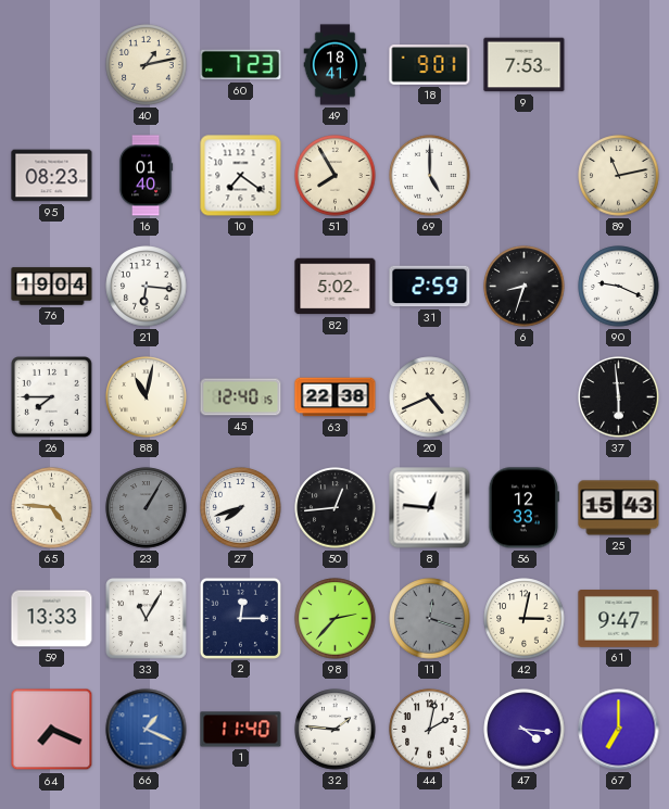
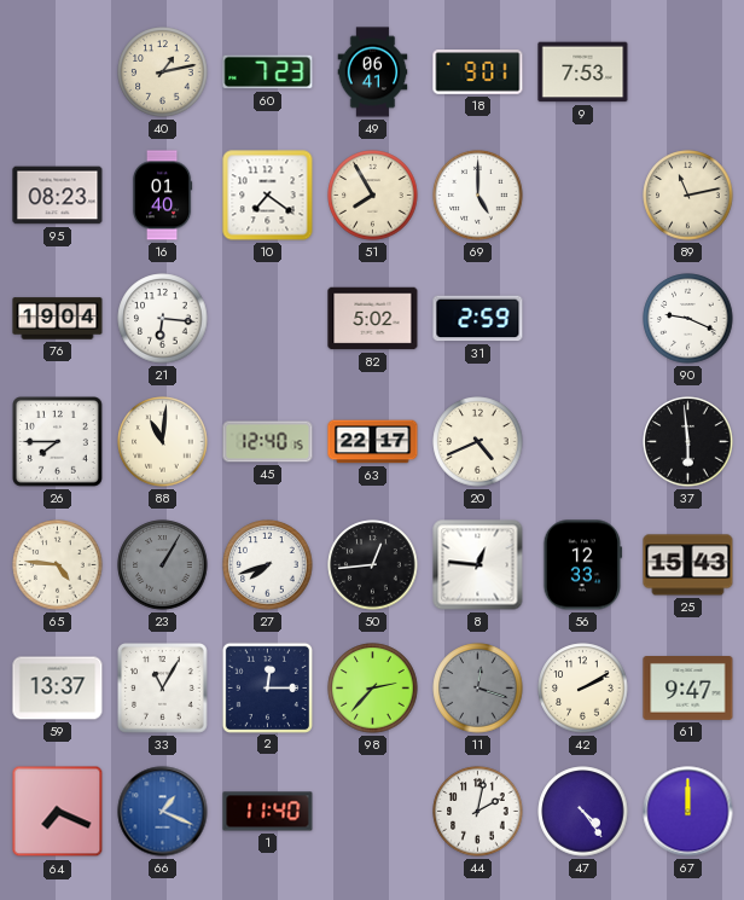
49: 18:41 -> 06:41 (373, 72)
6: 8:33 -> none (525, 287)
88: 11:02 -> 11:01 (163, 442)
63: 22:38 -> 22:17 (373, 442)
59: 13:33 -> 13:37 (58, 689)
42: 3:02 -> 2:10 (583, 689)
32: 1:46 -> none (336, 730)
47: 4:16 -> 4:24 (583, 812)
67: 7:00 -> 12:00 (688, 812)
